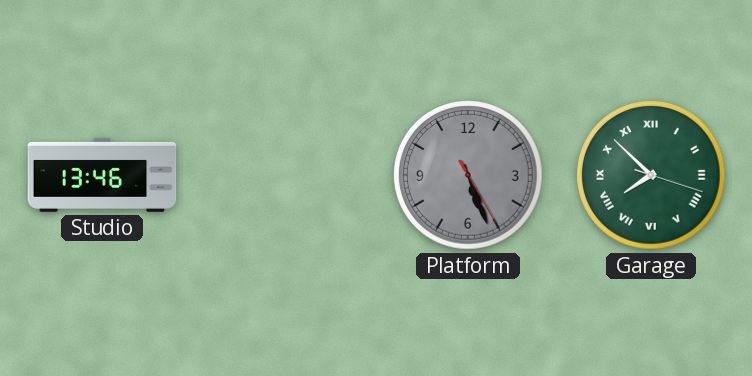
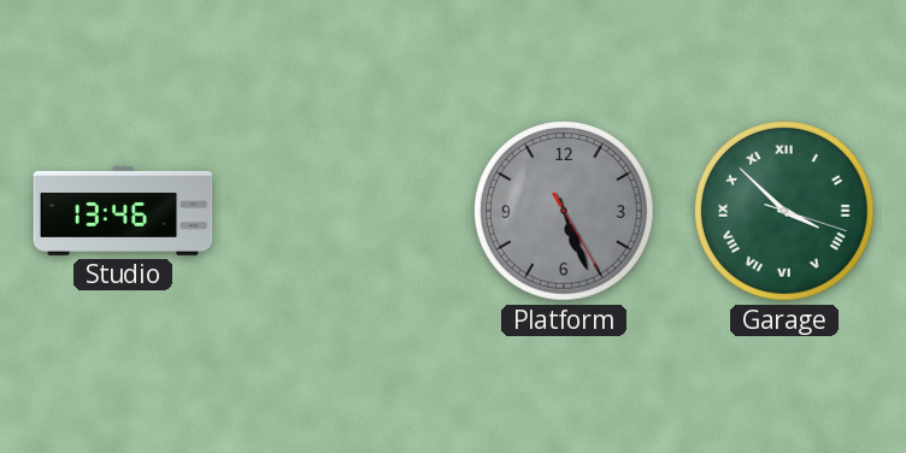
Garage: 7:52 -> 3:52 (784, 211)
